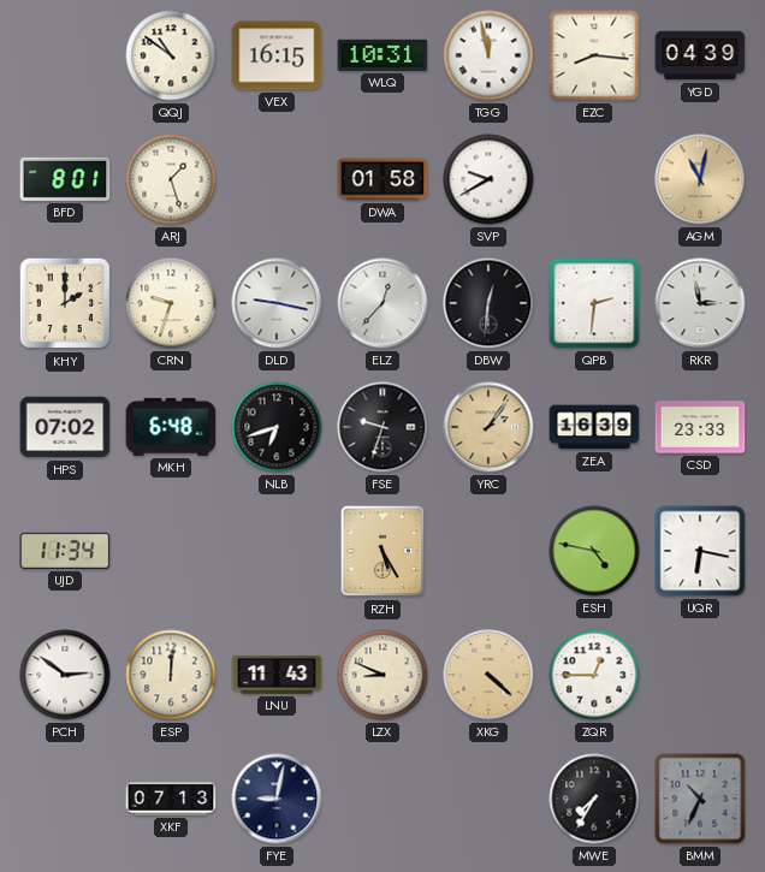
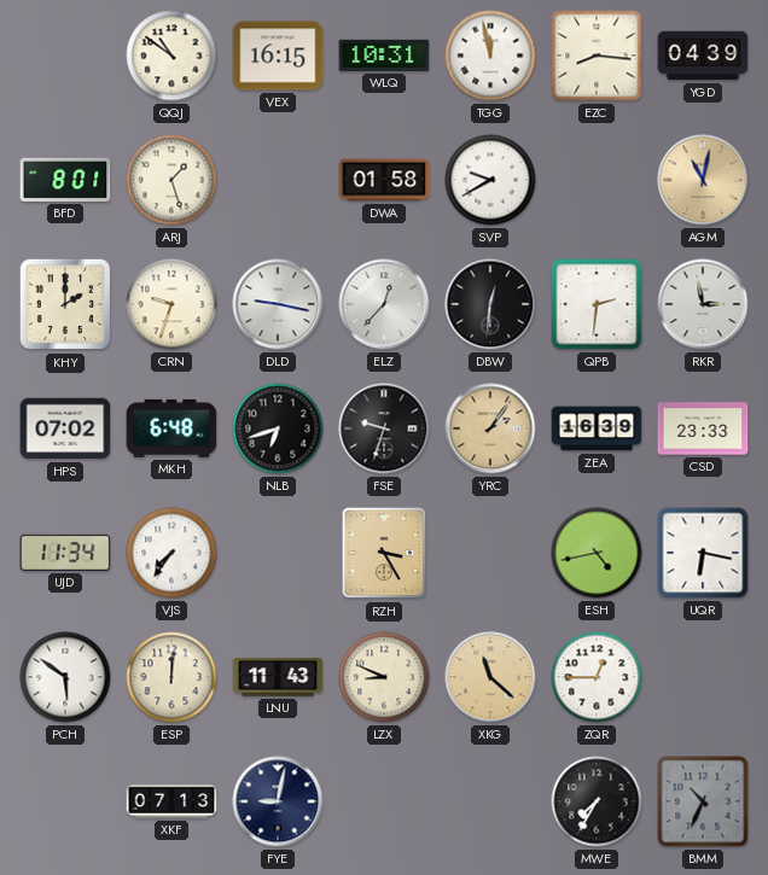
VJS: none -> 7:36 (171, 553)
RZH: 5:25 -> 3:25 (384, 553)
ESH: 4:47 -> 4:43 (597, 553)
PCH: 2:51 -> 5:51 (65, 677)
XKG: 4:22 -> 11:22 (490, 677)
